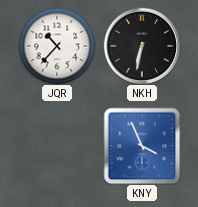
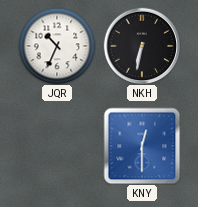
JQR: 10:37 -> 10:34 (57, 46)
KNY: 3:56 -> 12:30 (142, 146)
